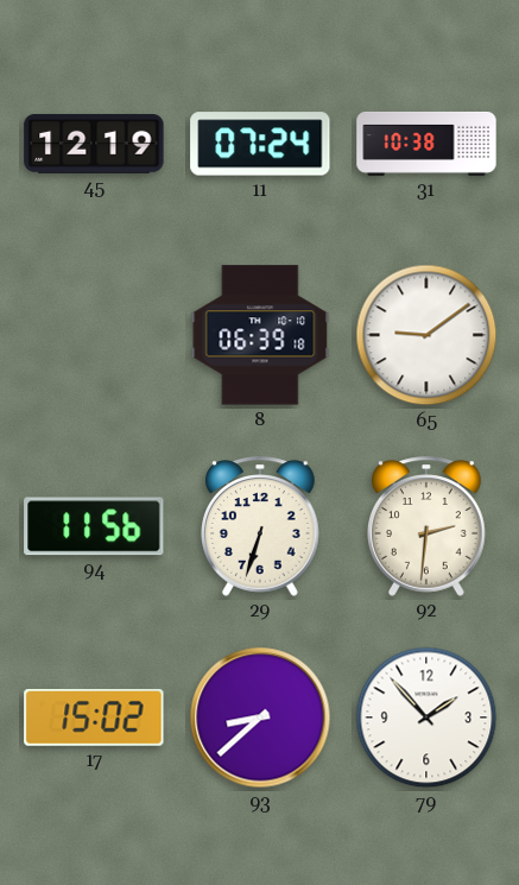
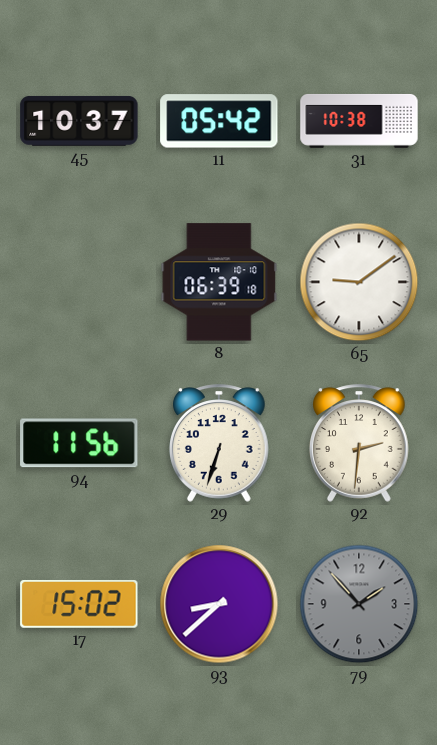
45: 12:19 -> 10:37 (79, 121)
11: 07:24 -> 05:42 (219, 121)
79 dial: white -> grey (359, 604)
